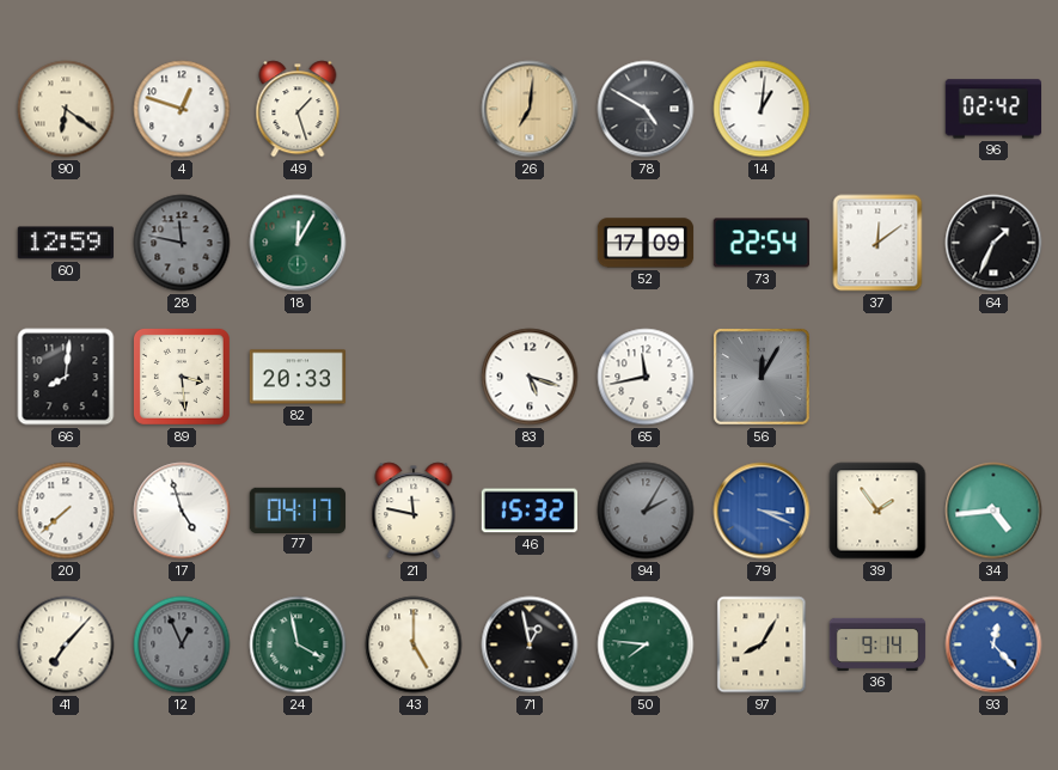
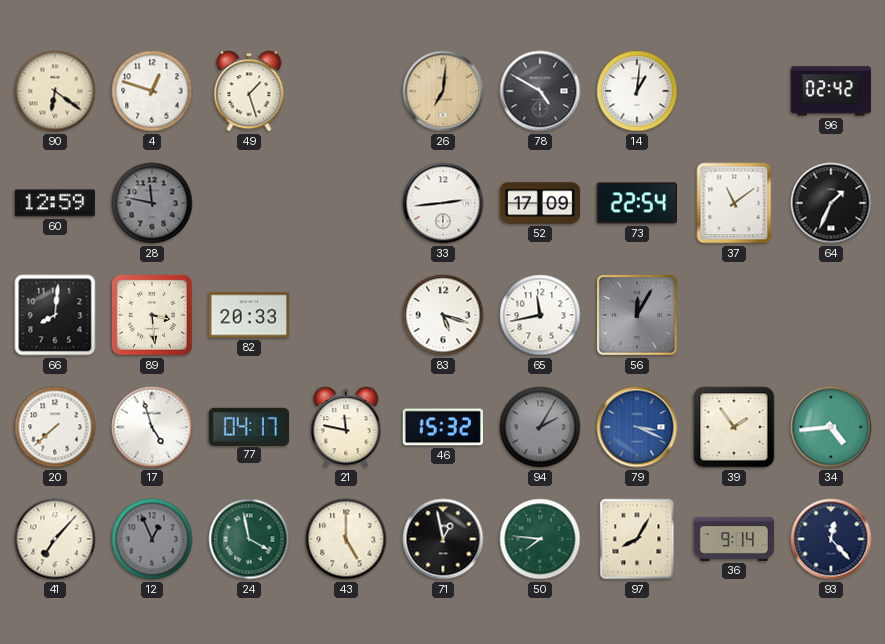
18: 12:05 -> none (298, 243)
33: none -> 2:44 (443, 203)
37: 12:09 -> 11:09 (734, 203)
93 dial: blue -> navy (831, 539)
